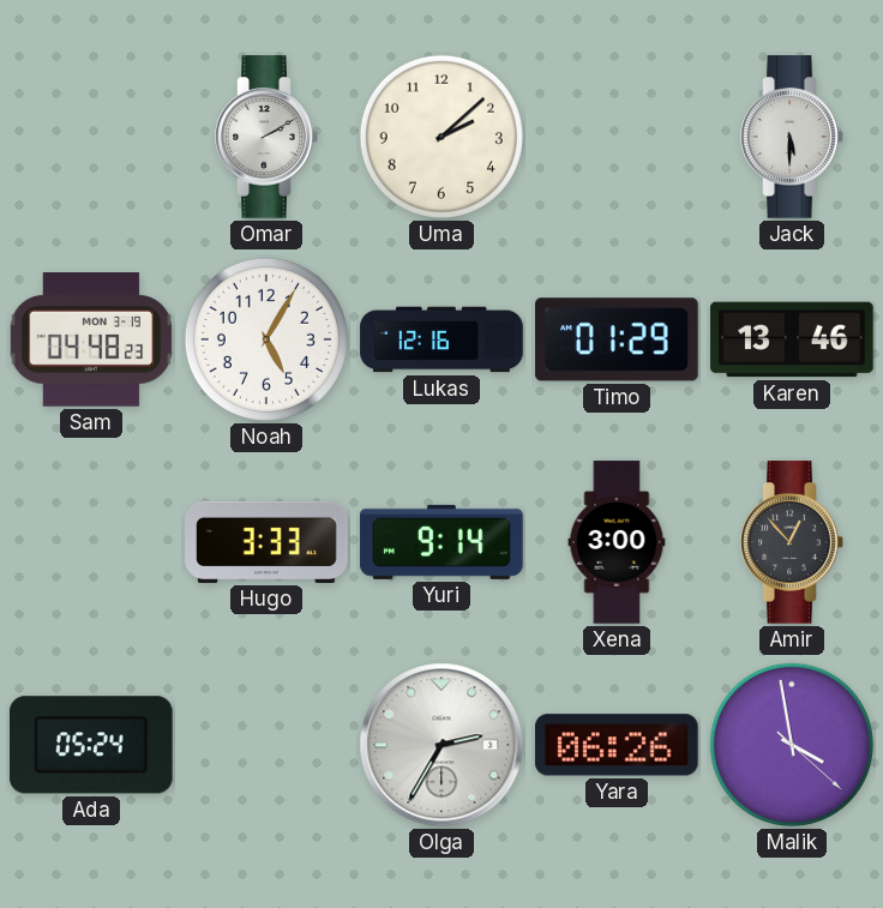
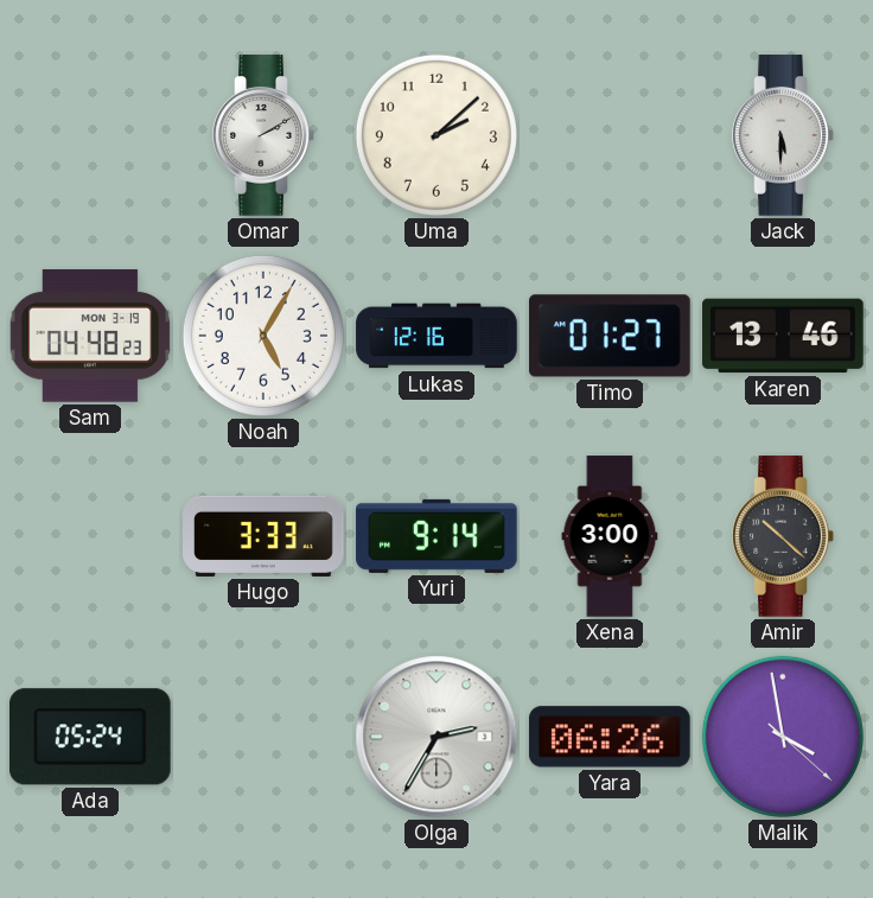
Timo: 01:29 -> 01:27 (610, 336)
Amir: 12:53 -> 10:22 (783, 536)
